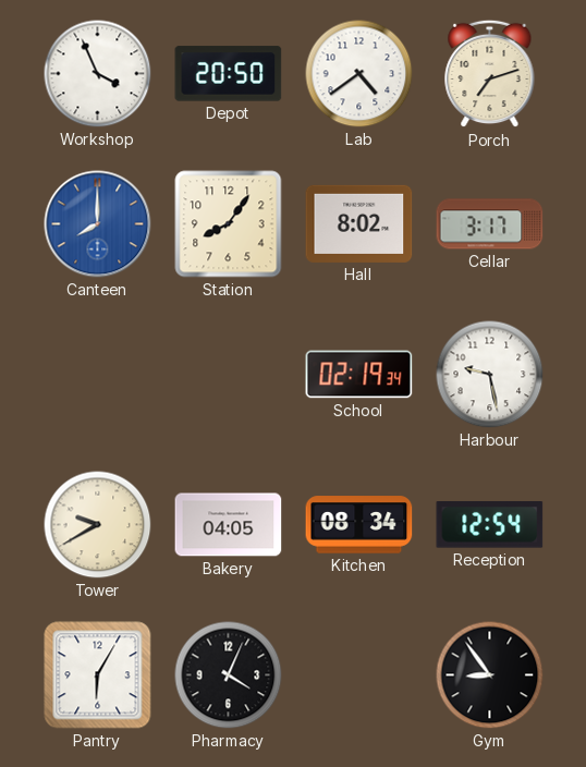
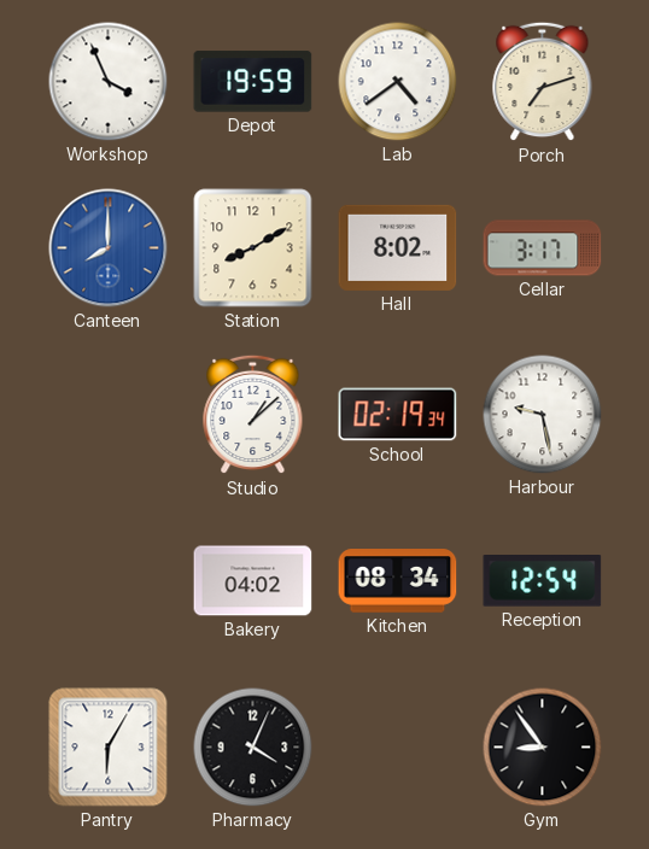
Depot: 20:50 -> 19:59 (253, 82)
Station: 8:06 -> 8:10 (253, 248)
Studio: none -> 1:08 (253, 415)
Tower: 9:40 -> none (98, 525)
Bakery: 04:05 -> 04:02 (253, 581)
